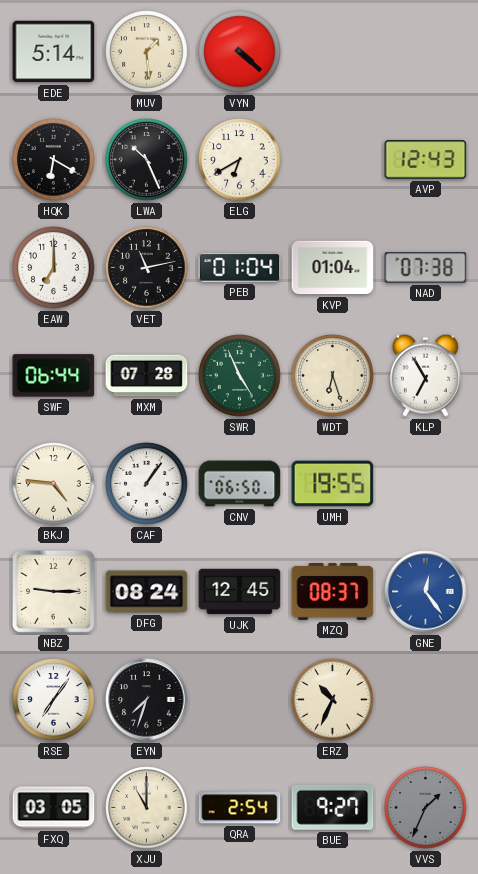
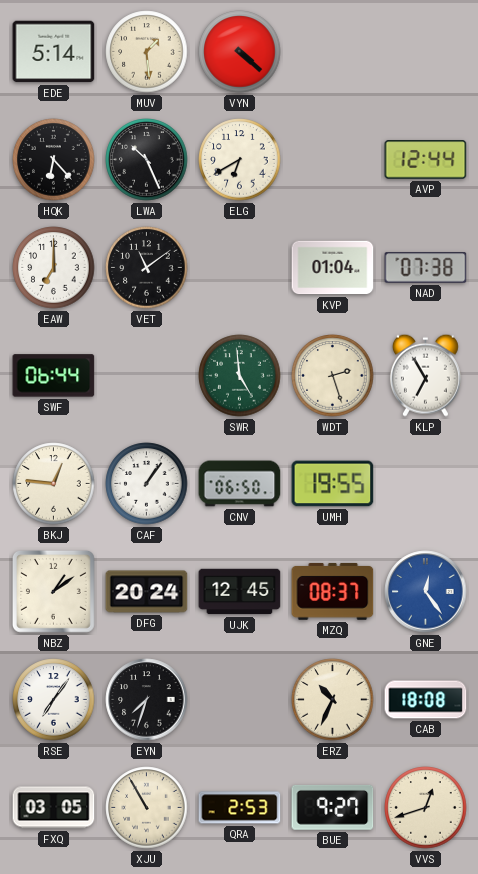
HQK: 6:20 -> 6:23 (54, 160)
AVP: 12:43 -> 12:44 (426, 160)
VET: 11:13 -> 11:09 (147, 268)
PEB: 01:04 -> none (240, 268)
MXM: 07:28 -> none (147, 376)
SWR: 4:56 -> 4:59 (240, 376)
WDT: 6:27 -> 2:27 (333, 376)
BKJ: 4:46 -> 12:46 (54, 484)
NBZ: 9:15 -> 1:09 (53, 591)
DFG: 08:24 -> 20:24 (147, 592)
CAB: none -> 18:08 (426, 700)
XJU: 11:00 -> 10:55 (147, 808)
QRA: 2:54 -> 2:53 (240, 808)
VVS: 1:34 -> 12:42 (426, 808)
VVS dial: grey -> cream (426, 808)
